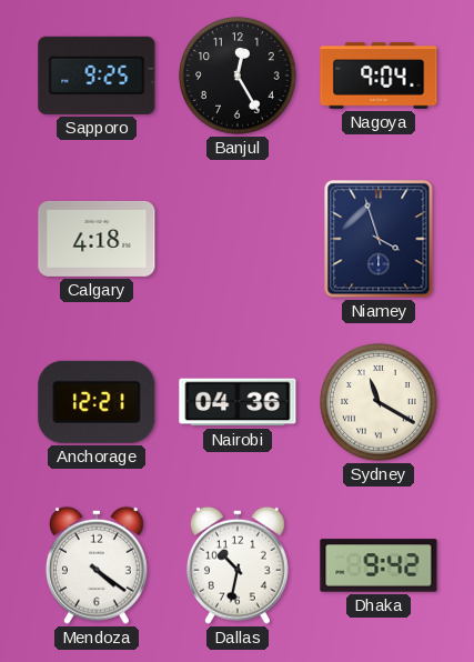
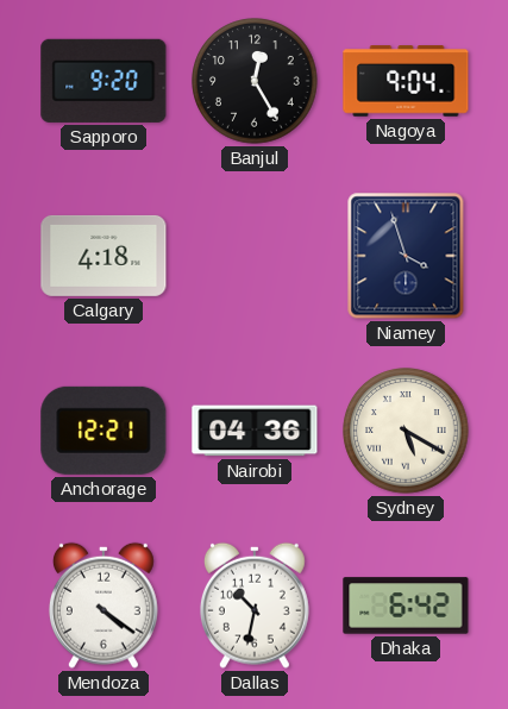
Sapporo: 9:25 -> 9:20 (104, 81)
Sydney: 11:20 -> 5:20 (406, 431)
Dhaka: 9:42 -> 6:42 (406, 606)
